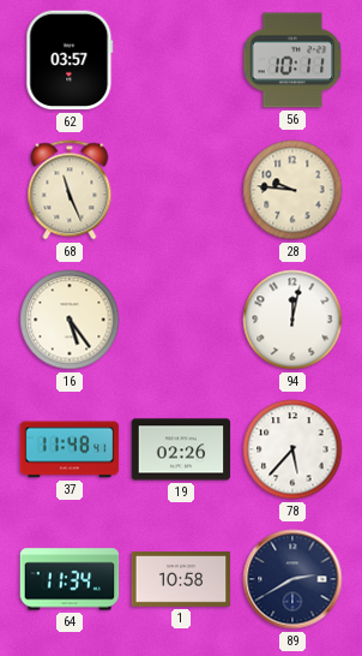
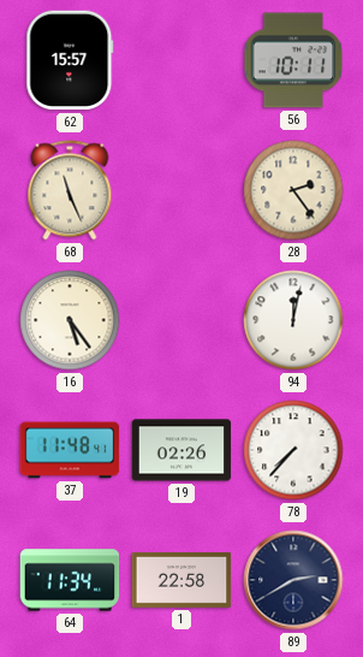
62: 03:57 -> 15:57 (70, 60)
28: 9:46 -> 2:24 (293, 190)
78: 5:37 -> 7:37 (293, 450)
1: 10:58 -> 22:58 (181, 581)
